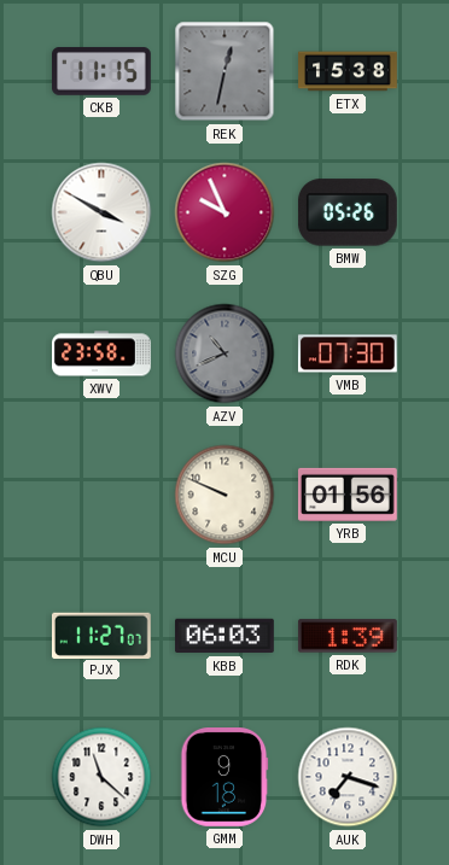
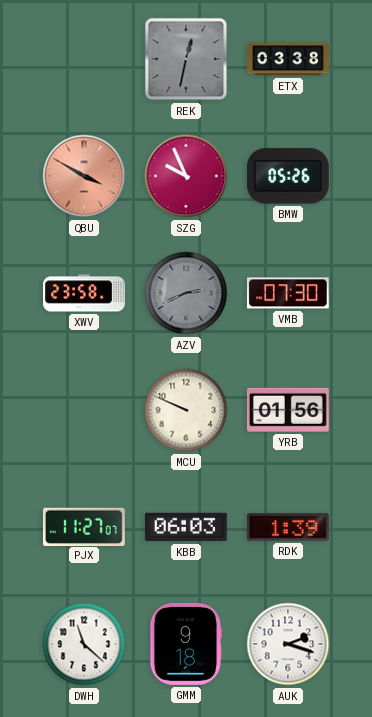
CKB: 11:15 -> none (103, 71)
ETX: 15:38 -> 03:38 (288, 59)
QBU dial: white -> salmon (84, 176)
AZV: 10:41 -> 2:41 (186, 293)
AUK: 7:18 -> 2:18 (288, 644)
